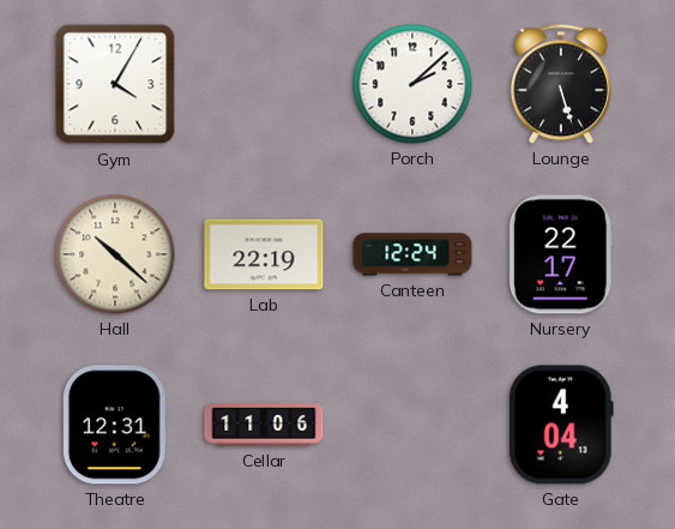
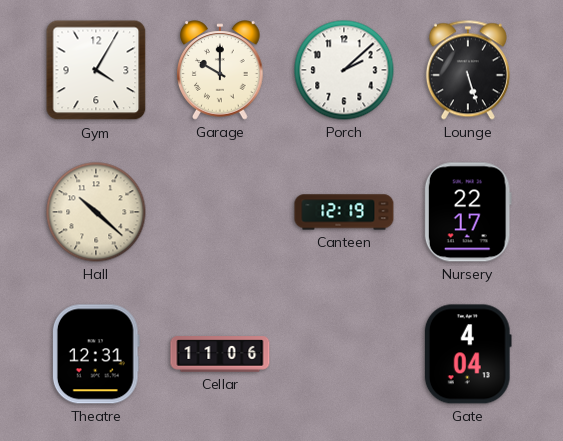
Garage: none -> 10:00 (220, 70)
Lab: 22:19 -> none (264, 254)
Canteen: 12:24 -> 12:19 (344, 212)
